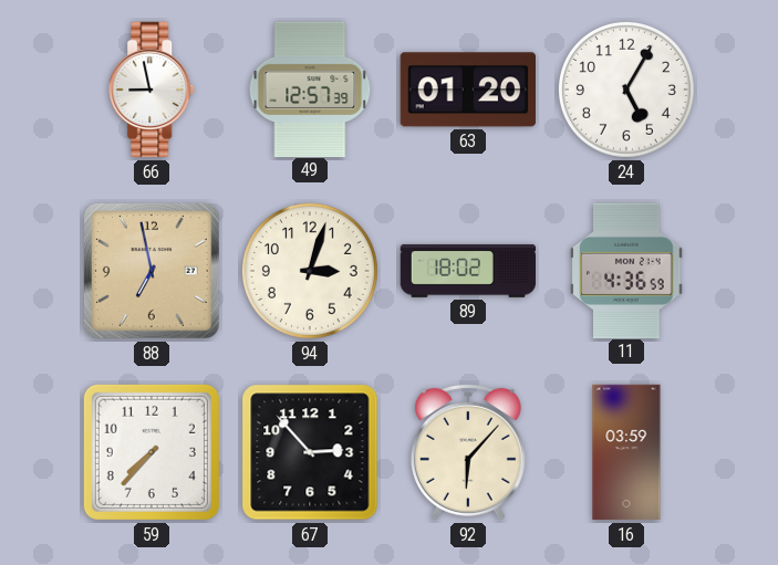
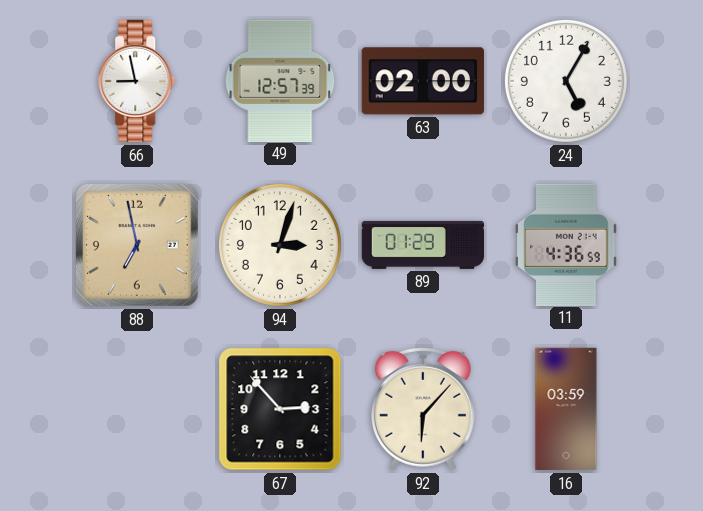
63: 01:20 -> 02:00 (423, 81)
89: 18:02 -> 01:29 (423, 245)
59: 7:37 -> none (152, 452)
